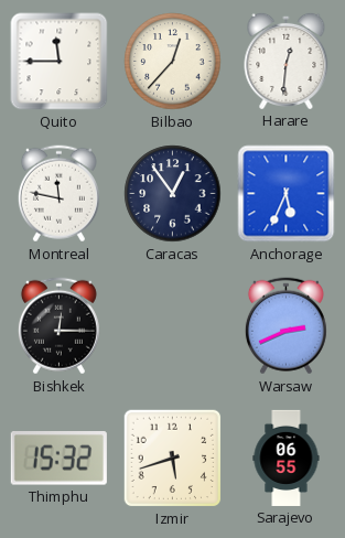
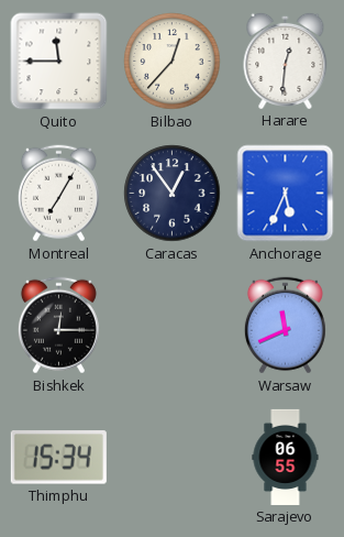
Montreal: 11:47 -> 7:05 (58, 194)
Warsaw: 2:41 -> 11:41 (285, 326)
Thimphu: 15:32 -> 15:34 (58, 458)
Izmir: 5:42 -> none (173, 459)
